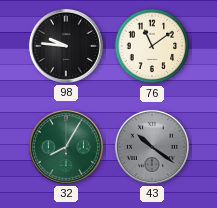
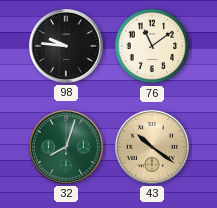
32: 8:05 -> 8:03 (66, 147)
43 dial: grey -> champagne (152, 147)
